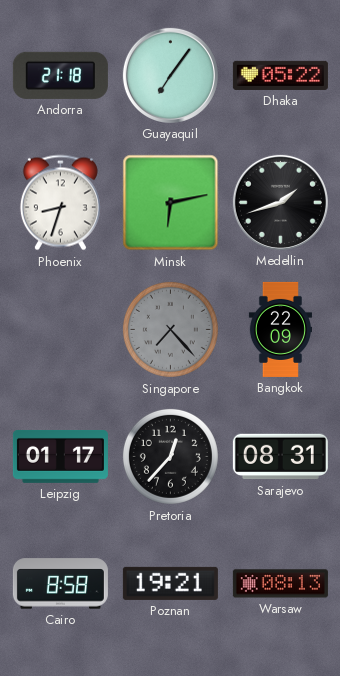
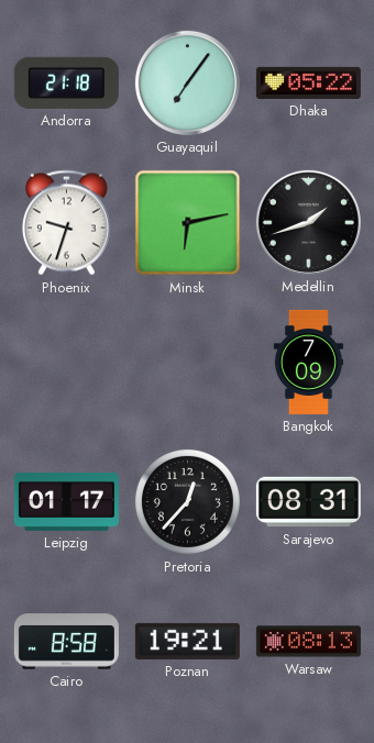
Phoenix: 8:33 -> 9:33 (66, 223)
Singapore: 7:23 -> none (170, 329)
Bangkok: 22:09 -> 7:09 (308, 362)
